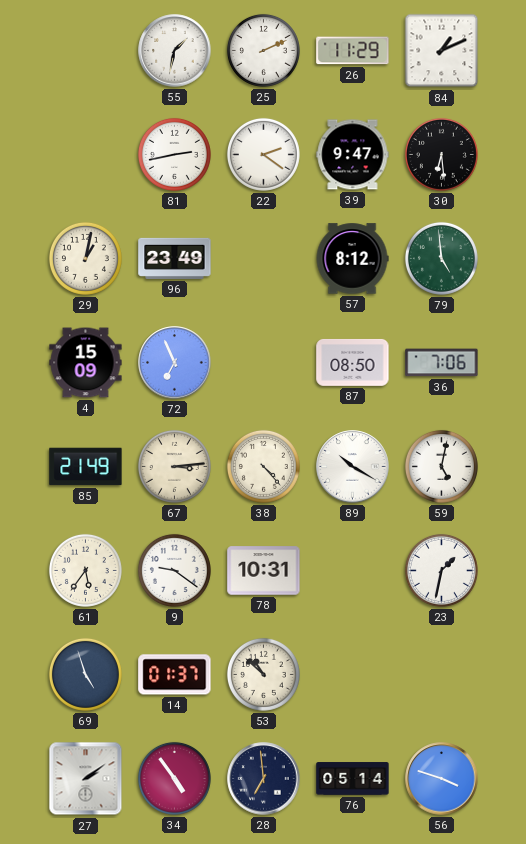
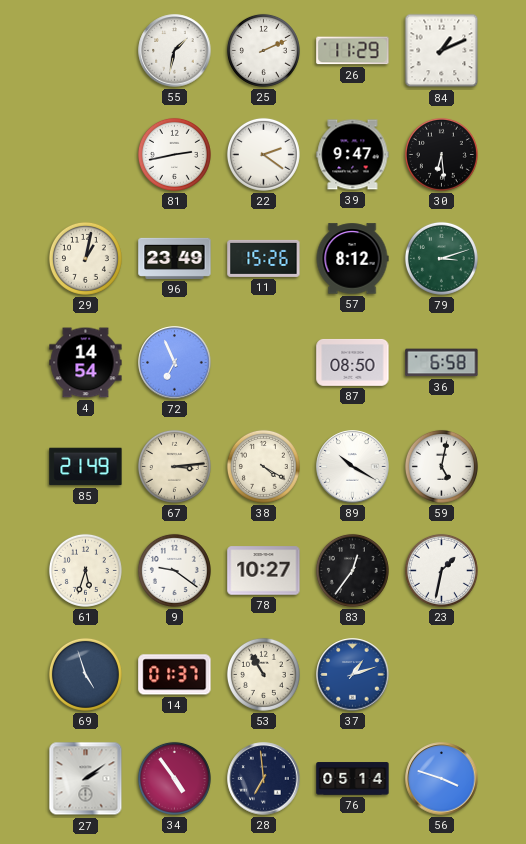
11: none -> 15:26 (264, 258)
79: 4:59 -> 3:12 (441, 258)
4: 15:09 -> 14:54 (86, 363)
36: 7:06 -> 6:58 (442, 363)
38: 4:23 -> 4:20 (263, 466)
61: 5:36 -> 5:33 (85, 570)
78: 10:31 -> 10:27 (264, 571)
83: none -> 12:36 (352, 570)
53: 10:52 -> 10:55 (263, 674)
37: none -> 1:12 (353, 675)
